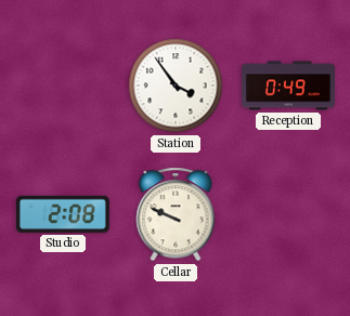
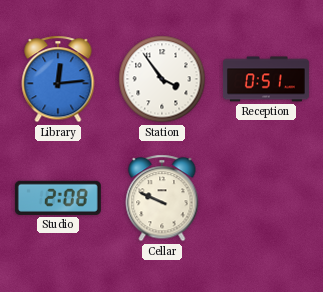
Library: none -> 12:14 (58, 79)
Reception: 0:49 -> 0:51 (266, 79)
